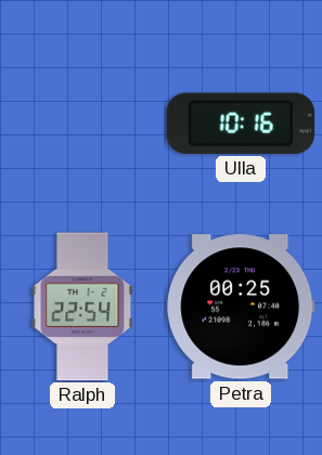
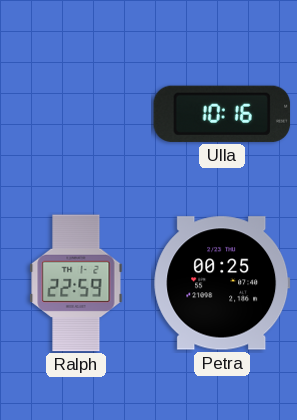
Ralph: 22:54 -> 22:59 (76, 283)
